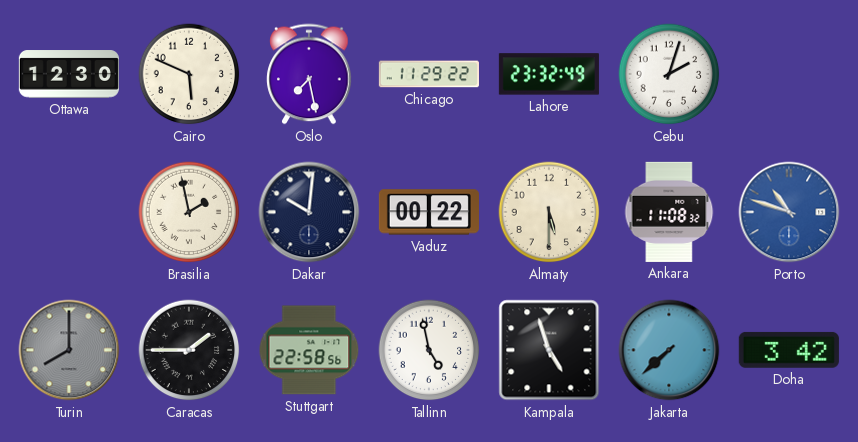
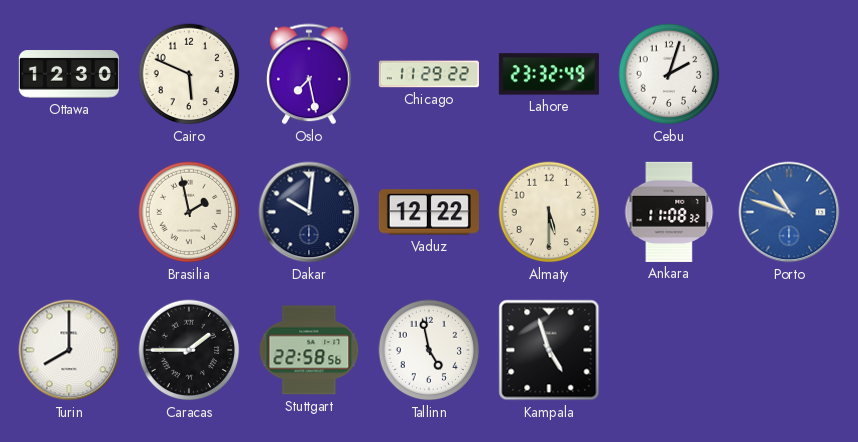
Vaduz: 00:22 -> 12:22 (429, 212)
Turin dial: grey -> white (69, 350)
Jakarta: 7:38 -> none (669, 350)
Doha: 3:42 -> none (789, 350)
